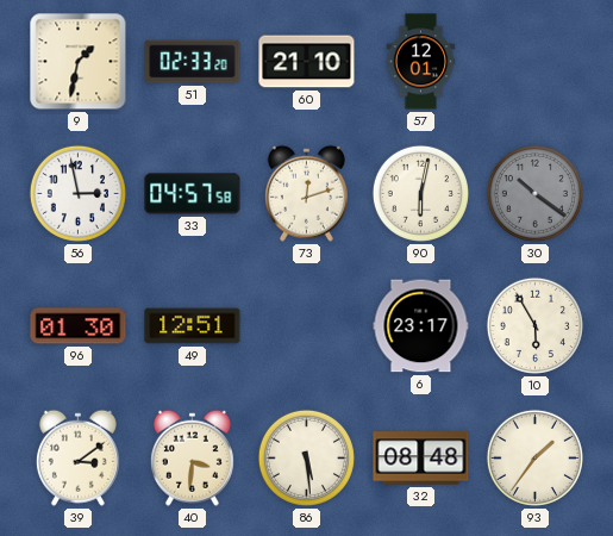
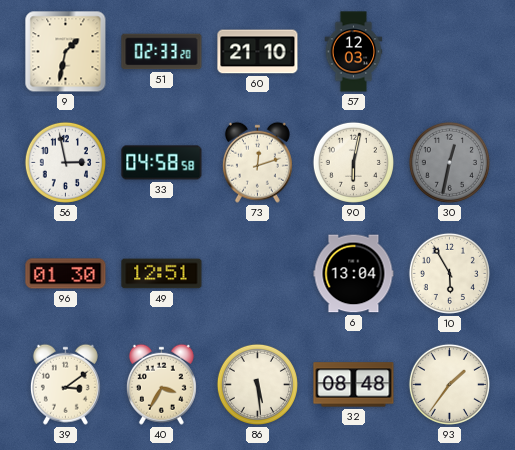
57: 12:01 -> 12:03 (354, 52)
33: 04:57 -> 04:58 (162, 163)
30: 10:21 -> 12:32 (449, 162)
6: 23:17 -> 13:04 (354, 274)
40: 3:31 -> 3:35 (161, 384)
